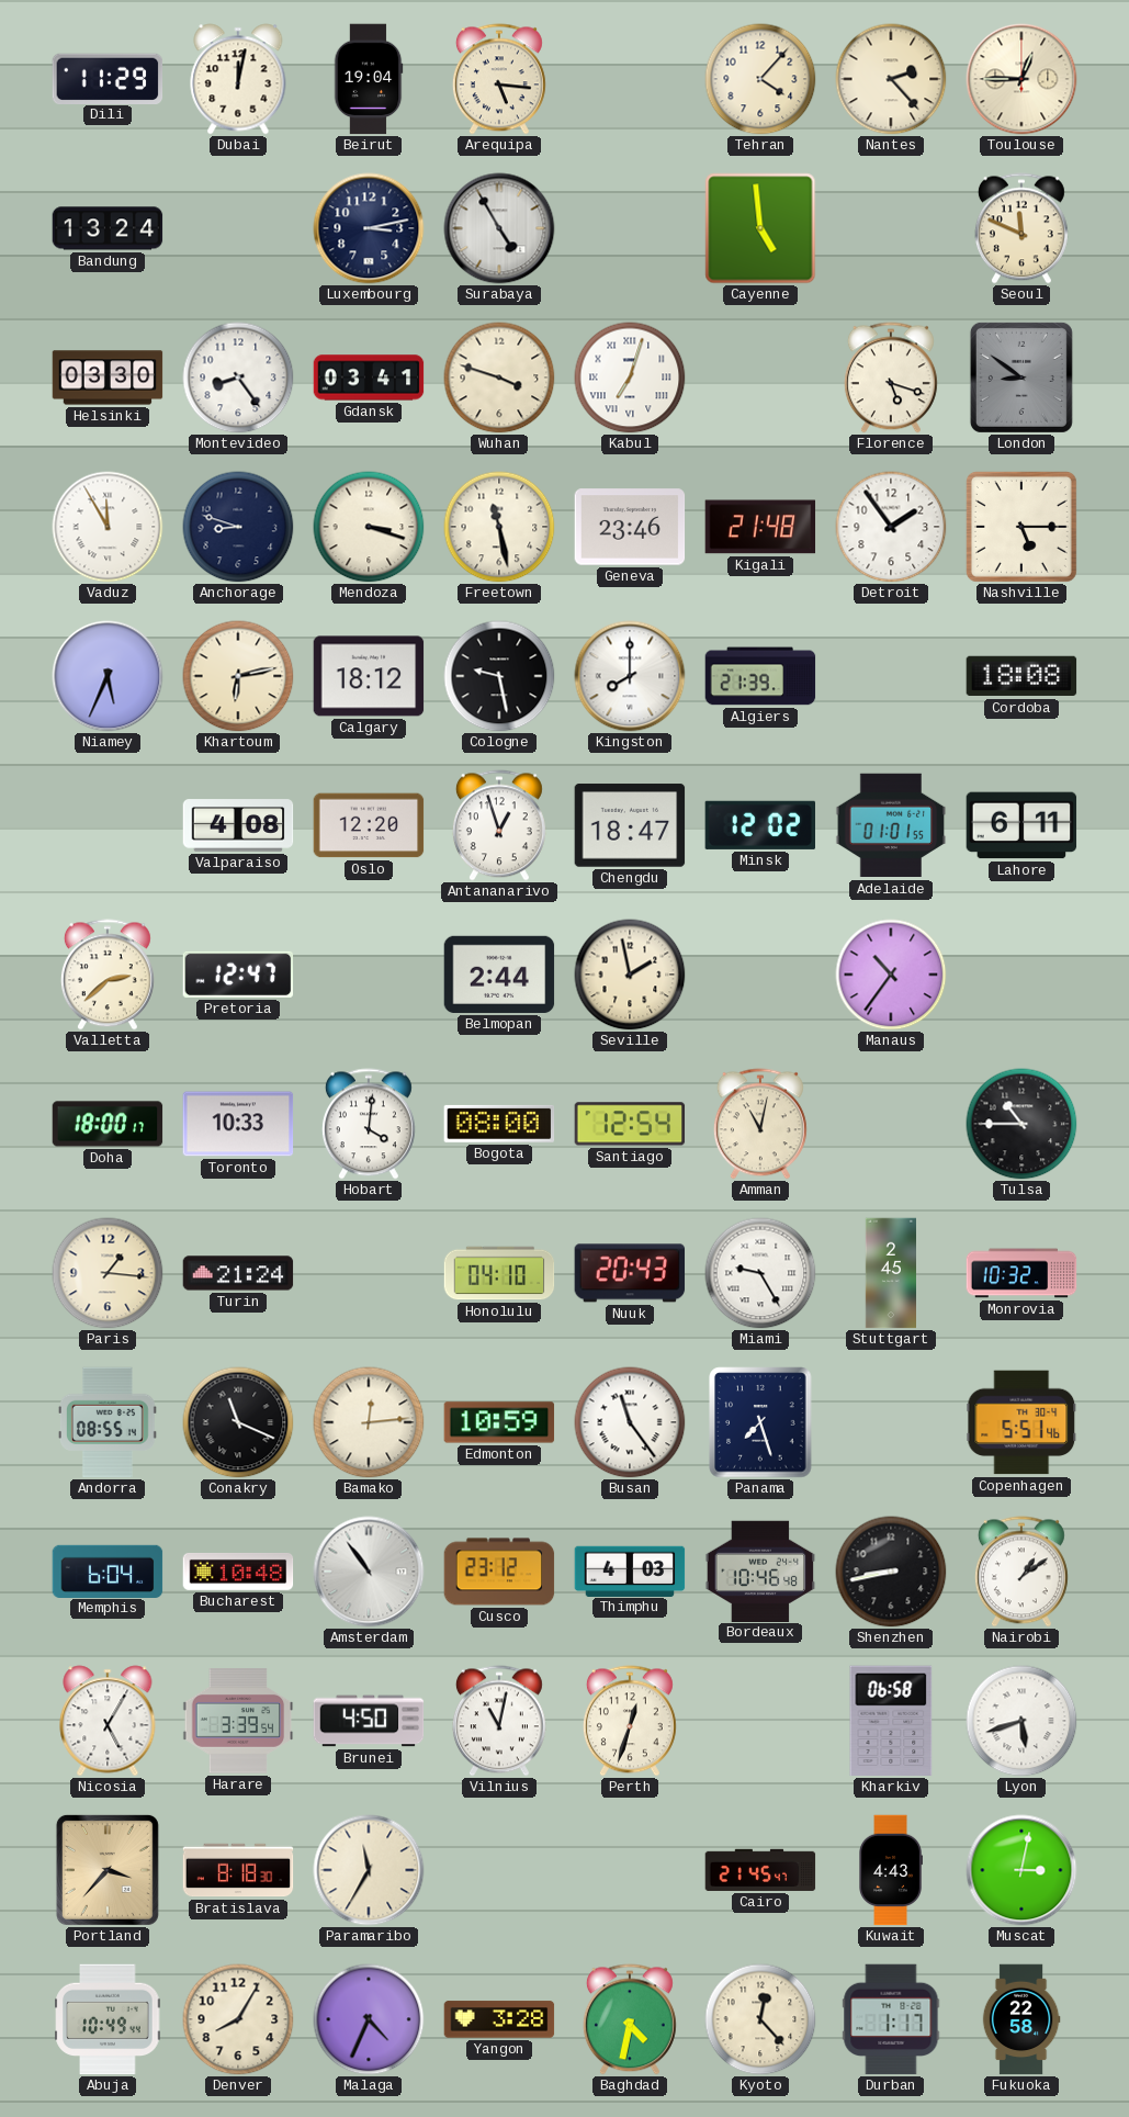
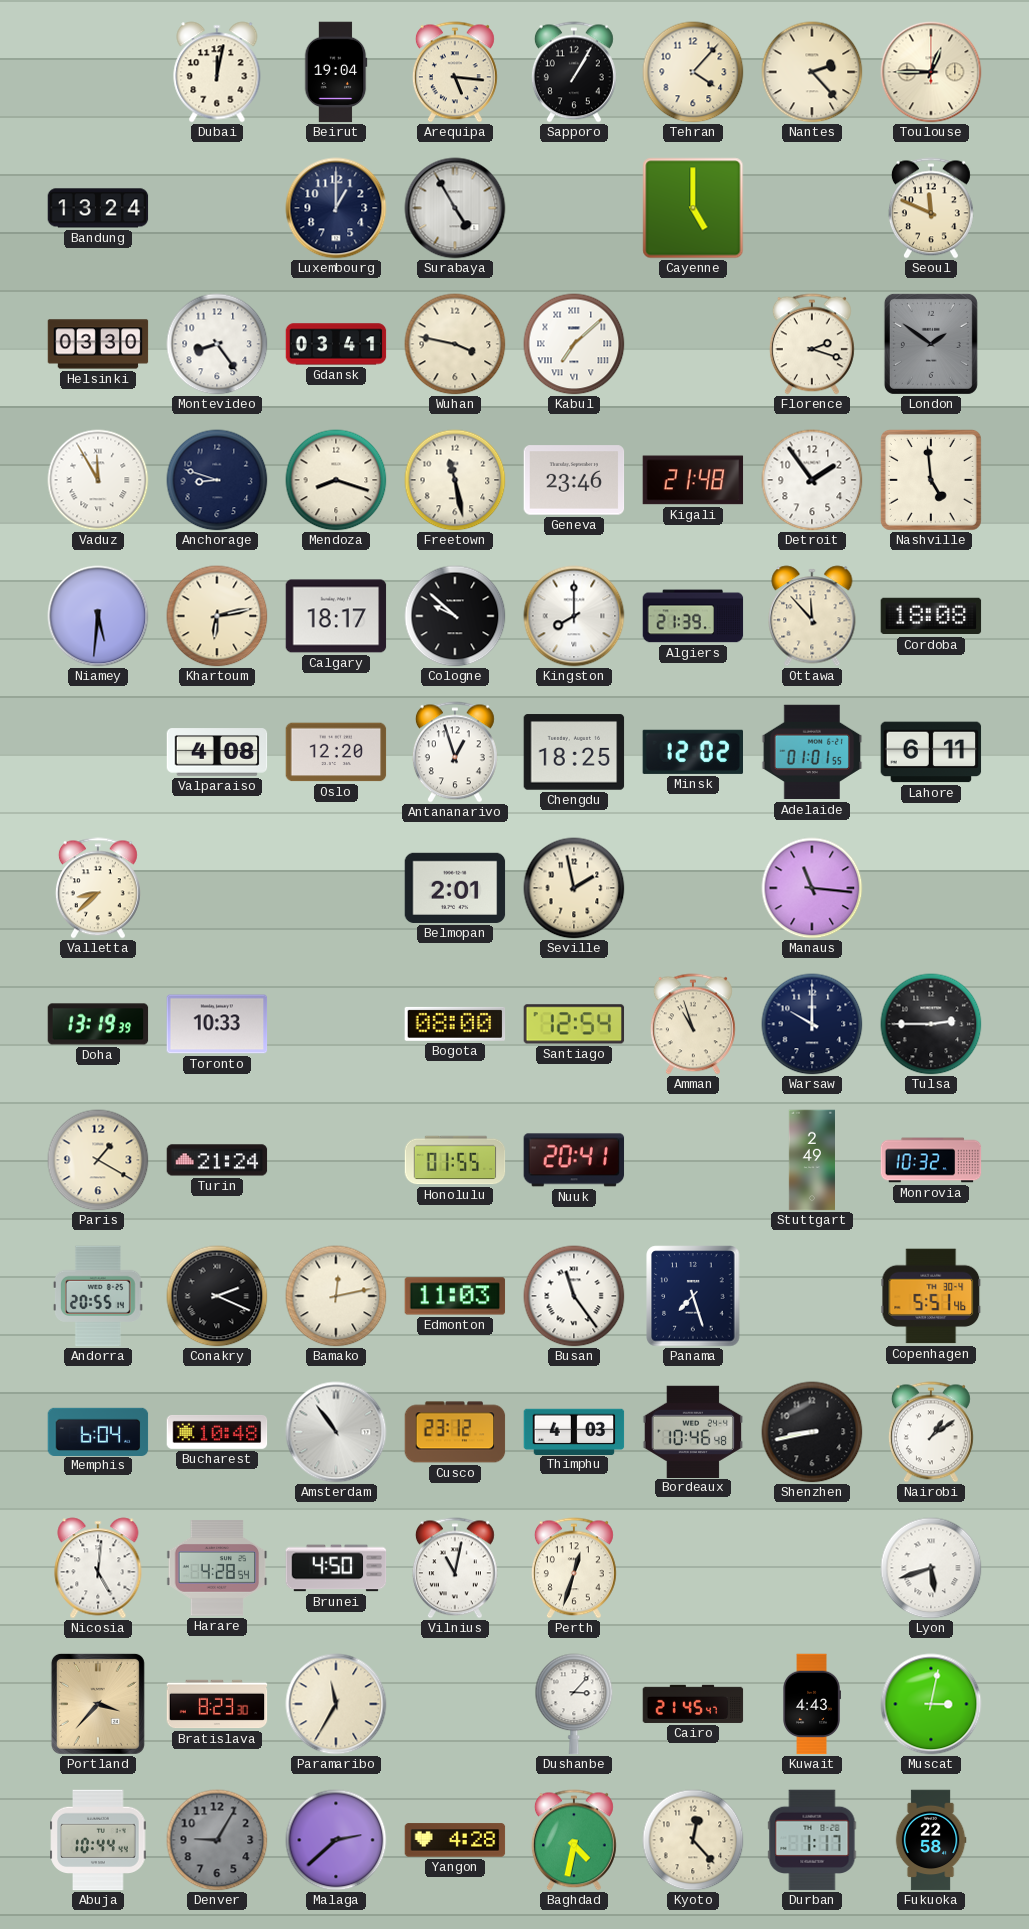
Dili: 11:29 -> none (108, 78)
Sapporo: none -> 1:05 (574, 72)
Luxembourg: 3:13 -> 1:00 (336, 208)
Cayenne: 4:59 -> 5:00 (693, 208)
Wuhan: 3:48 -> 3:47 (455, 344)
Kabul: 7:03 -> 7:08 (574, 344)
Florence: 5:18 -> 2:18 (812, 344)
London: 8:51 -> 1:51 (931, 344)
Mendoza: 3:18 -> 8:18 (336, 480)
Nashville: 5:15 -> 4:59 (931, 480)
Niamey: 5:34 -> 5:31 (98, 616)
Calgary: 18:12 -> 18:17 (336, 616)
Cologne: 9:28 -> 9:52 (455, 616)
Ottawa: none -> 11:53 (812, 616)
Chengdu: 18:47 -> 18:25 (574, 752)
Valletta: 2:38 -> 8:38 (98, 888)
Pretoria: 12:47 -> none (238, 975)
Belmopan: 2:44 -> 2:01 (455, 888)
Manaus: 10:36 -> 11:16 (812, 888)
Doha: 18:00 -> 13:19 (98, 1024)
Hobart: 4:01 -> none (369, 1124)
Amman: 11:02 -> 10:57 (693, 1024)
Warsaw: none -> 10:00 (812, 1024)
Tulsa: 10:45 -> 2:45 (931, 1024)
Paris: 1:16 -> 1:20 (98, 1160)
Honolulu: 04:10 -> 01:55 (455, 1160)
Nuuk: 20:43 -> 20:41 (574, 1160)
Miami: 9:25 -> none (760, 1273)
Stuttgart: 2:45 -> 2:49 (811, 1160)
Andorra: 08:55 -> 20:55 (98, 1296)
Conakry: 11:19 -> 2:19 (217, 1296)
Bamako: 12:14 -> 12:13 (336, 1296)
Edmonton: 10:59 -> 11:03 (455, 1296)
Nicosia: 5:05 -> 5:01 (98, 1568)
Harare: 3:39 -> 4:28 (217, 1568)
Kharkiv: 06:58 -> none (891, 1721)
Bratislava: 8:18 -> 8:23 (217, 1704)
Dushanbe: none -> 3:07 (574, 1704)
Abuja: 10:49 -> 10:44 (98, 1840)
Denver: 8:05 -> 9:05 (217, 1840)
Denver dial: cream -> grey (217, 1840)
Malaga: 4:34 -> 2:38 (336, 1840)
Yangon: 3:28 -> 4:28 (455, 1840)
